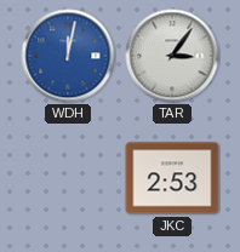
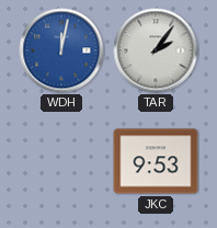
TAR: 3:06 -> 2:06 (156, 50)
JKC: 2:53 -> 9:53 (156, 161)
